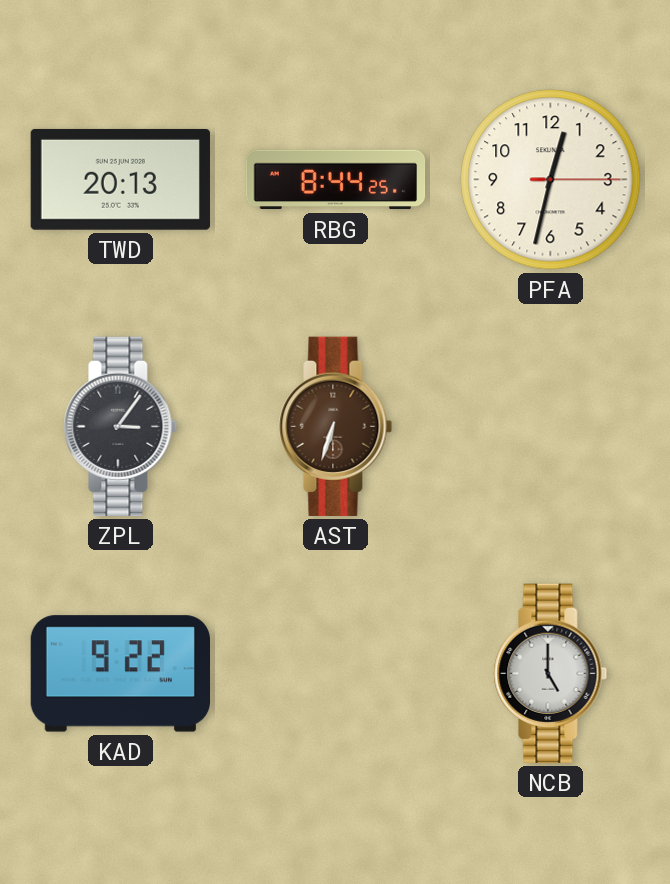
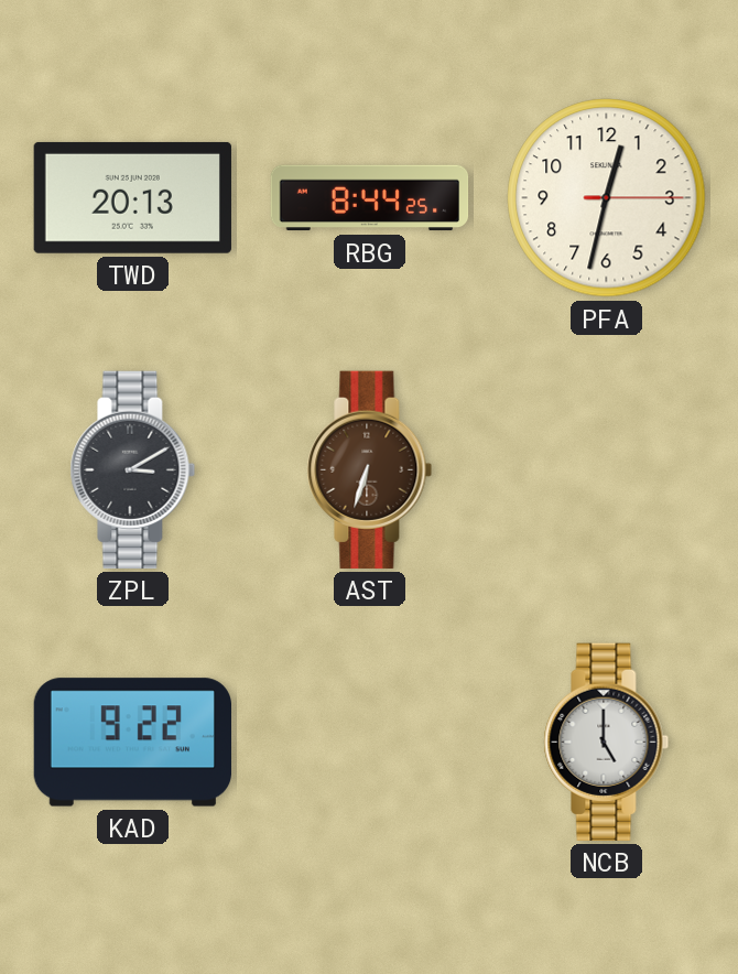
ZPL: 3:06 -> 3:10 (133, 469)
